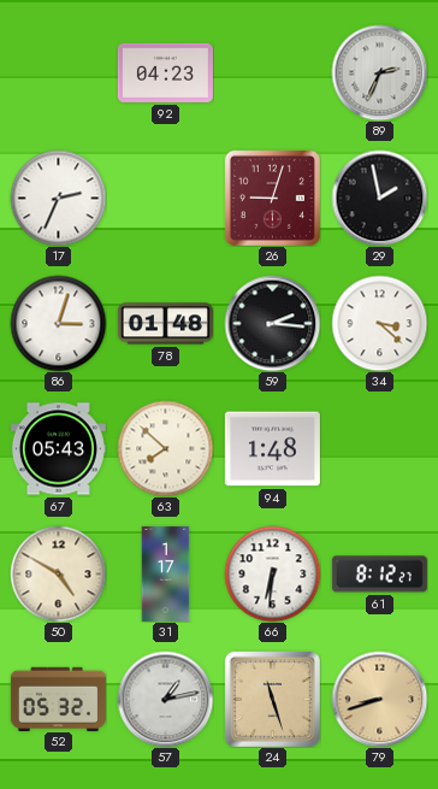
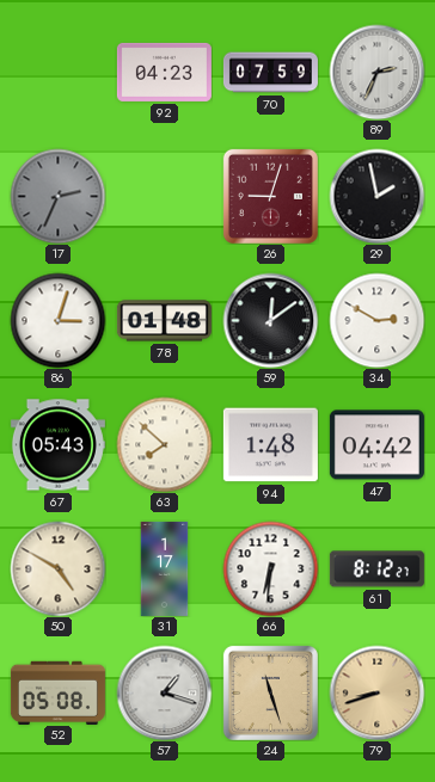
70: none -> 07:59 (270, 73)
17 dial: white -> grey (57, 196)
59: 2:16 -> 12:09 (270, 320)
34: 3:22 -> 2:50 (376, 320)
47: none -> 04:42 (376, 445)
52: 05:32 -> 05:08 (57, 692)
57: 1:13 -> 1:18 (164, 692)
